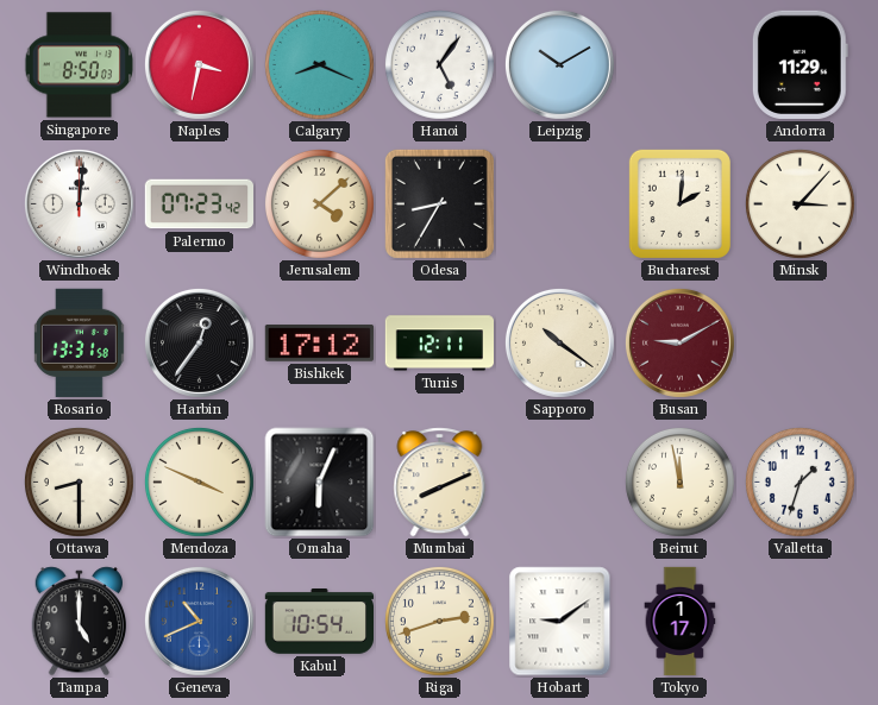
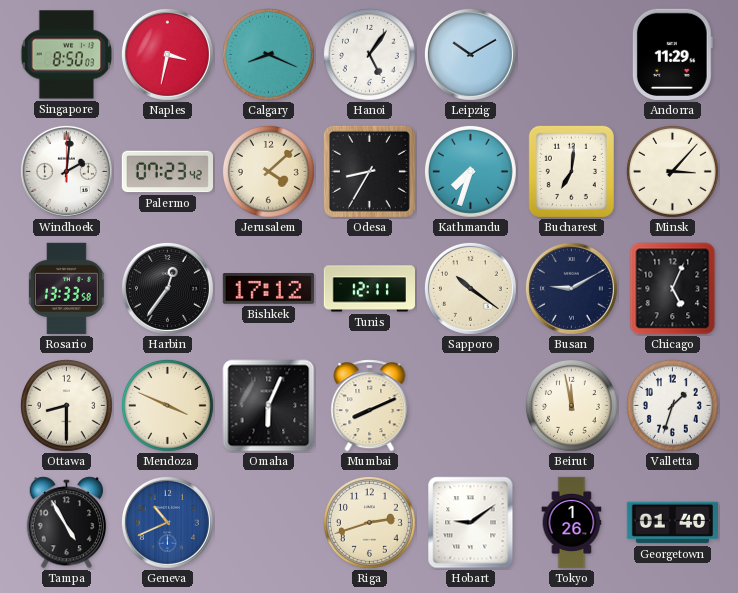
Windhoek: 12:01 -> 2:01 (66, 171)
Kathmandu: none -> 7:33 (470, 171)
Bucharest: 2:01 -> 7:01 (571, 171)
Rosario: 13:31 -> 13:33 (66, 288)
Busan dial: burgundy -> navy (571, 288)
Chicago: none -> 5:04 (673, 289)
Tampa: 5:00 -> 4:55 (67, 523)
Kabul: 10:54 -> none (319, 622)
Tokyo: 1:17 -> 1:26 (572, 523)
Georgetown: none -> 01:40 (672, 523)
